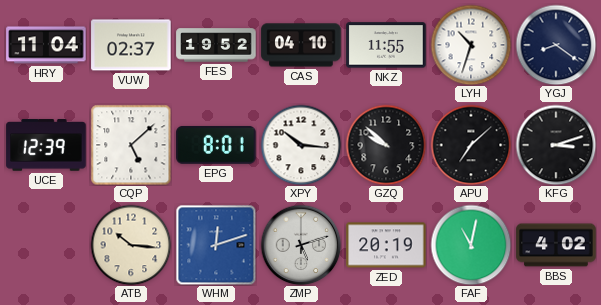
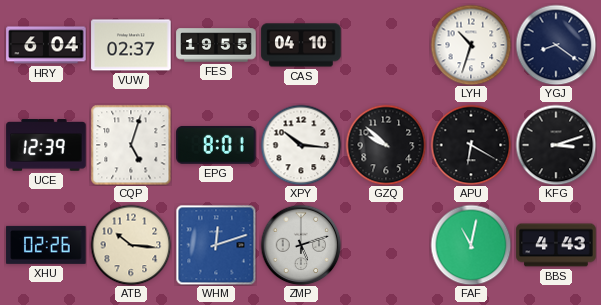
HRY: 11:04 -> 6:04 (46, 45)
FES: 19:52 -> 19:55 (216, 45)
NKZ: 11:55 -> none (386, 45)
CQP: 5:08 -> 5:03 (131, 145)
APU: 7:08 -> 6:20 (471, 145)
XHU: none -> 02:26 (46, 245)
ZED: 20:19 -> none (386, 245)
BBS: 4:02 -> 4:43 (556, 245)
